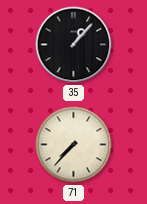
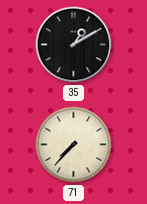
35: 1:07 -> 1:10 (74, 45)
